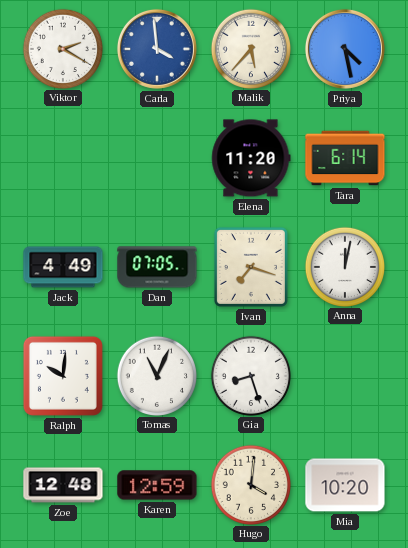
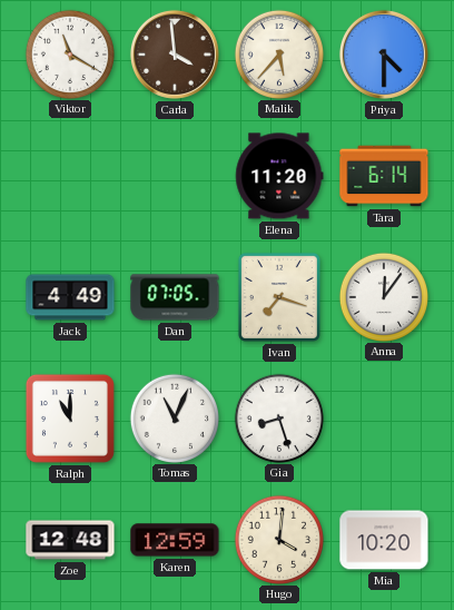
Viktor: 2:20 -> 11:20 (69, 53)
Carla dial: blue -> brown (175, 55)
Priya: 4:28 -> 4:30 (384, 55)
Anna: 12:02 -> 12:06 (383, 296)
Ralph: 10:01 -> 11:00 (70, 419)
